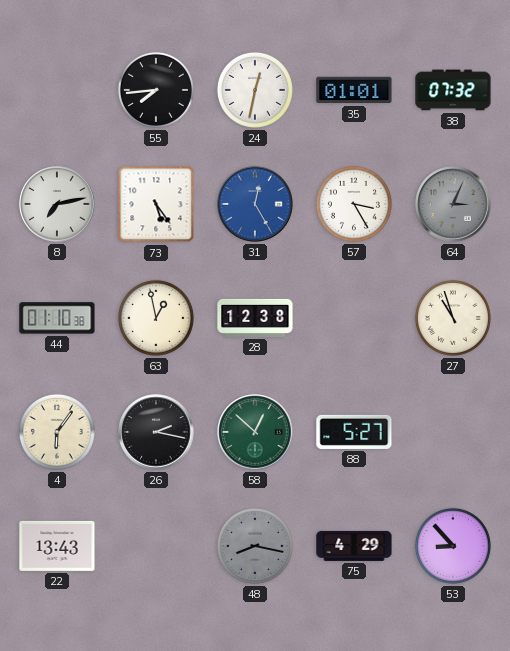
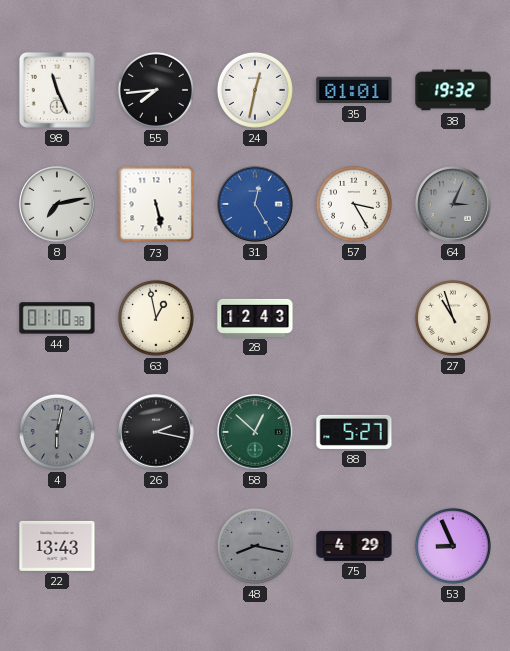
98: none -> 11:26 (57, 90)
38: 07:32 -> 19:32 (453, 90)
73: 5:24 -> 5:28 (156, 204)
28: 12:38 -> 12:43 (255, 318)
4: 6:06 -> 6:02 (57, 432)
4 dial: cream -> grey (57, 432)
53: 8:53 -> 8:56 (453, 546)
